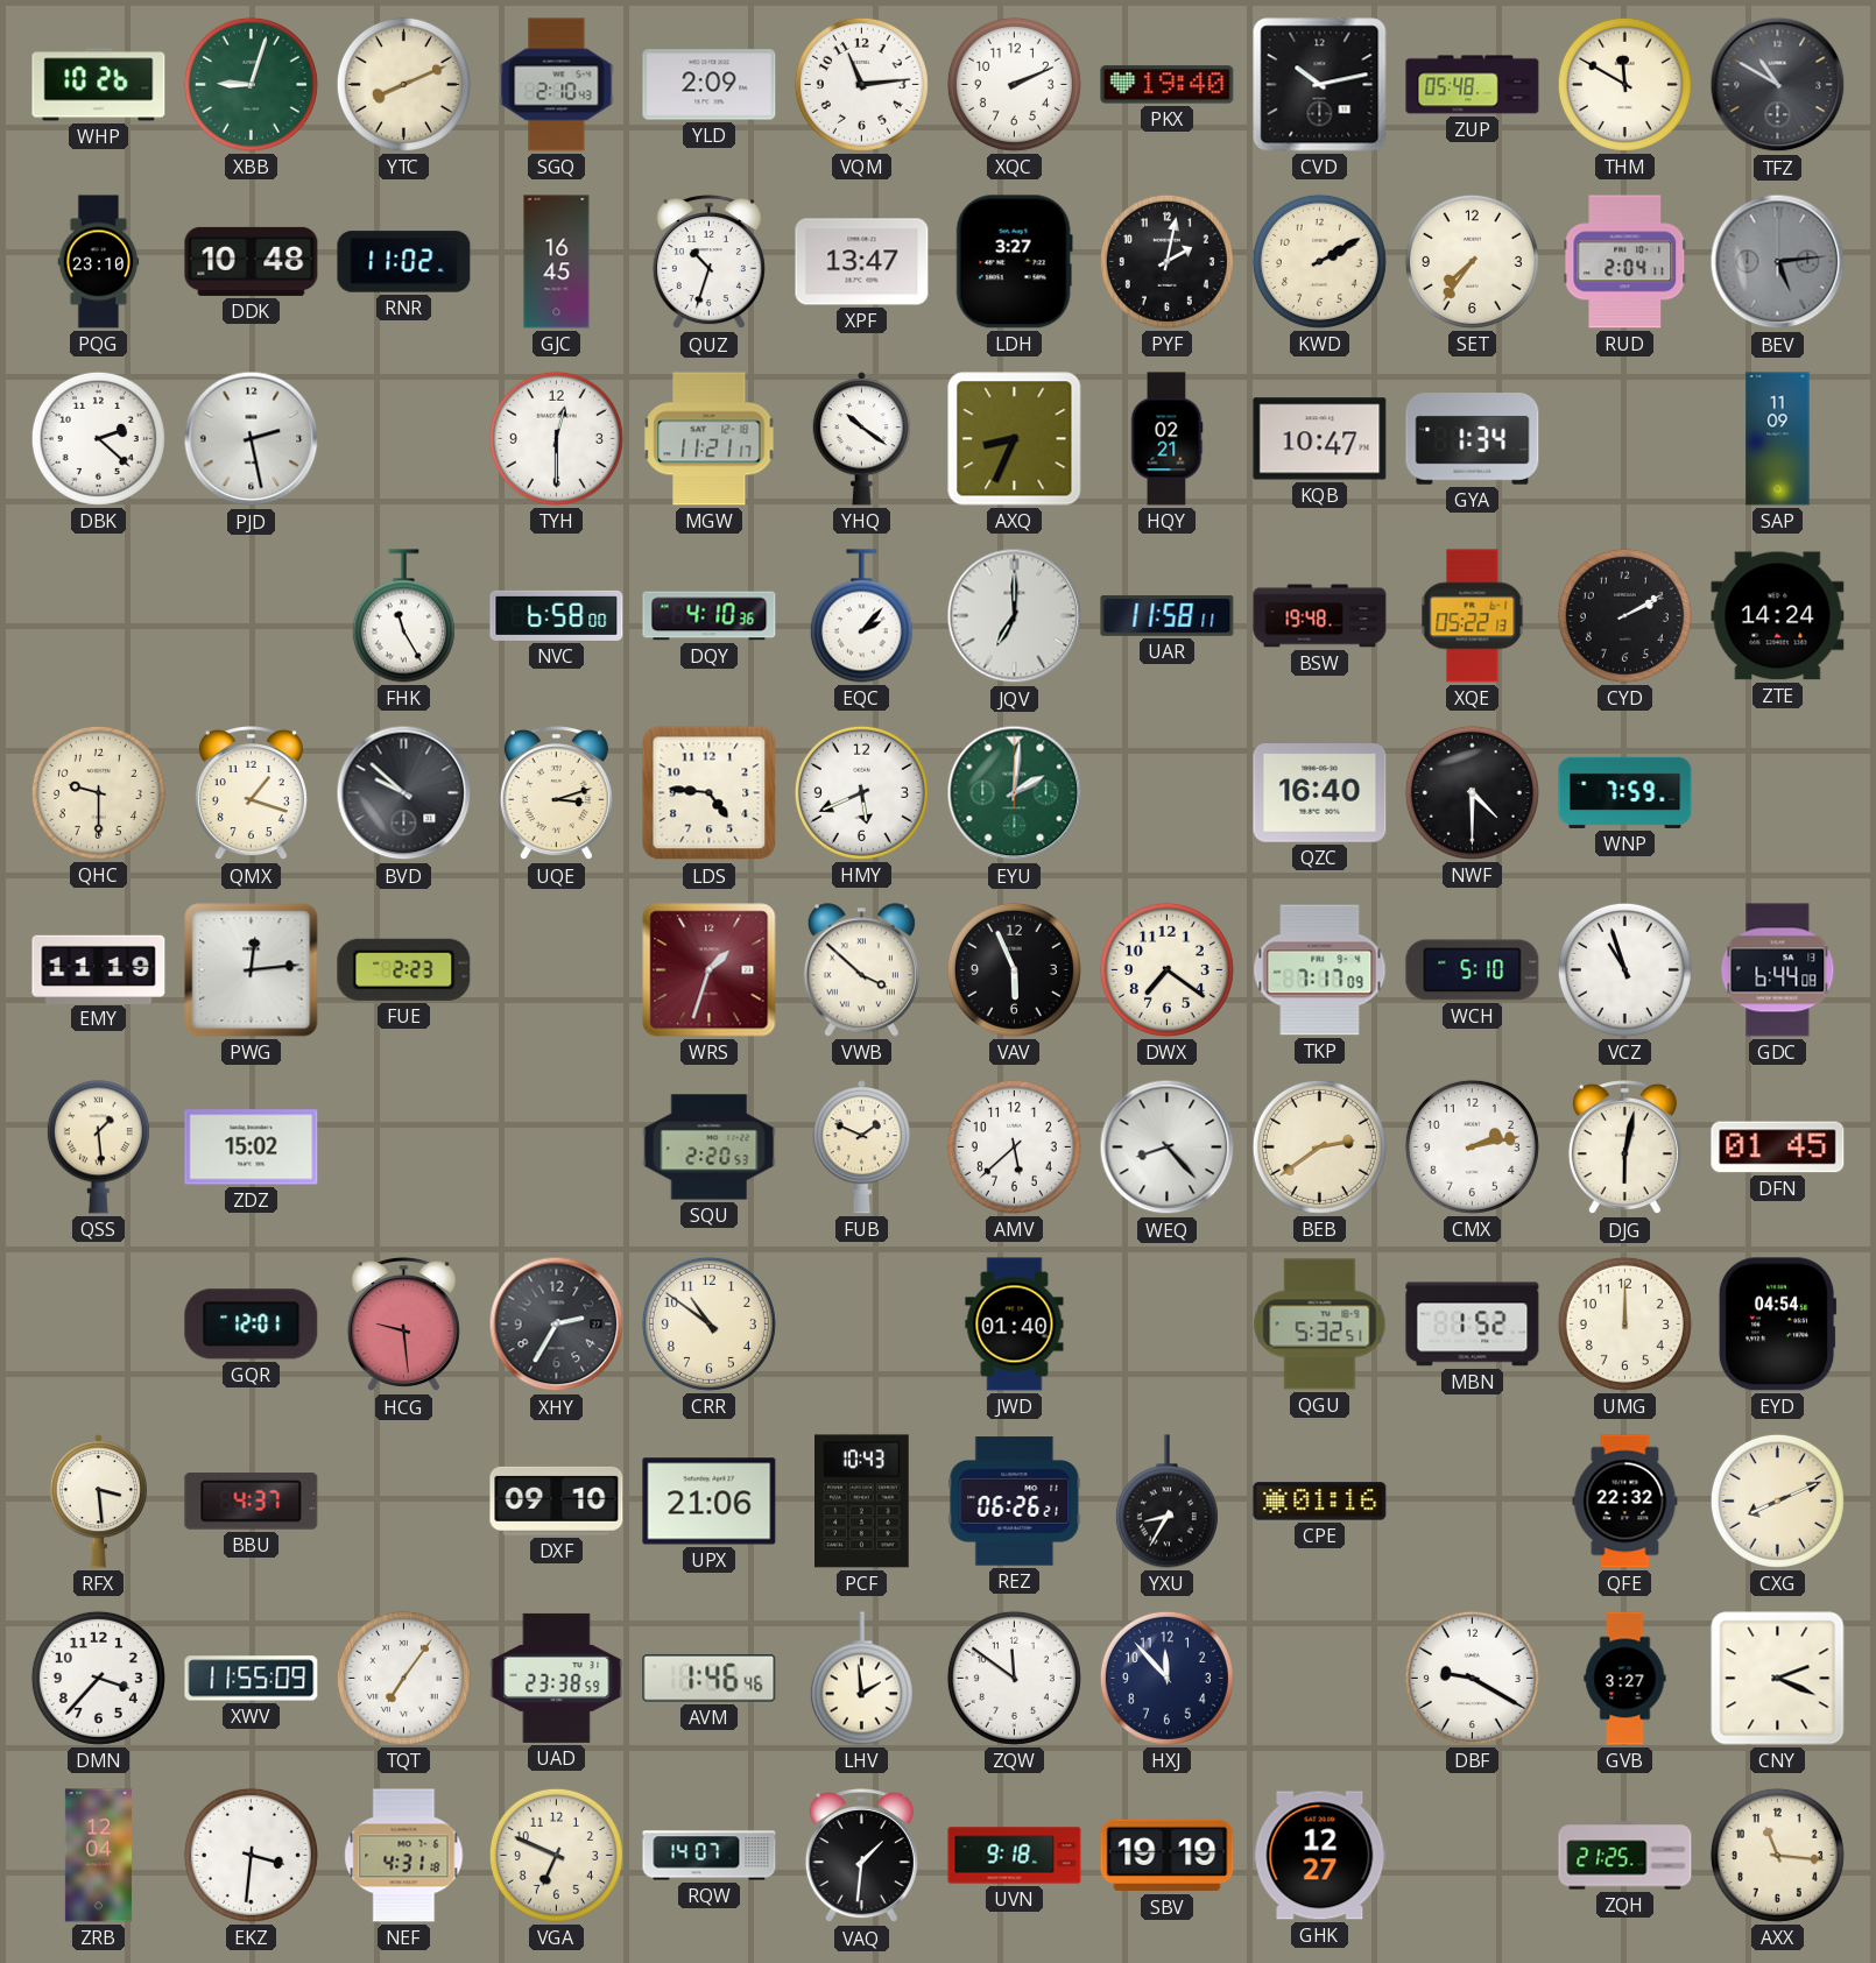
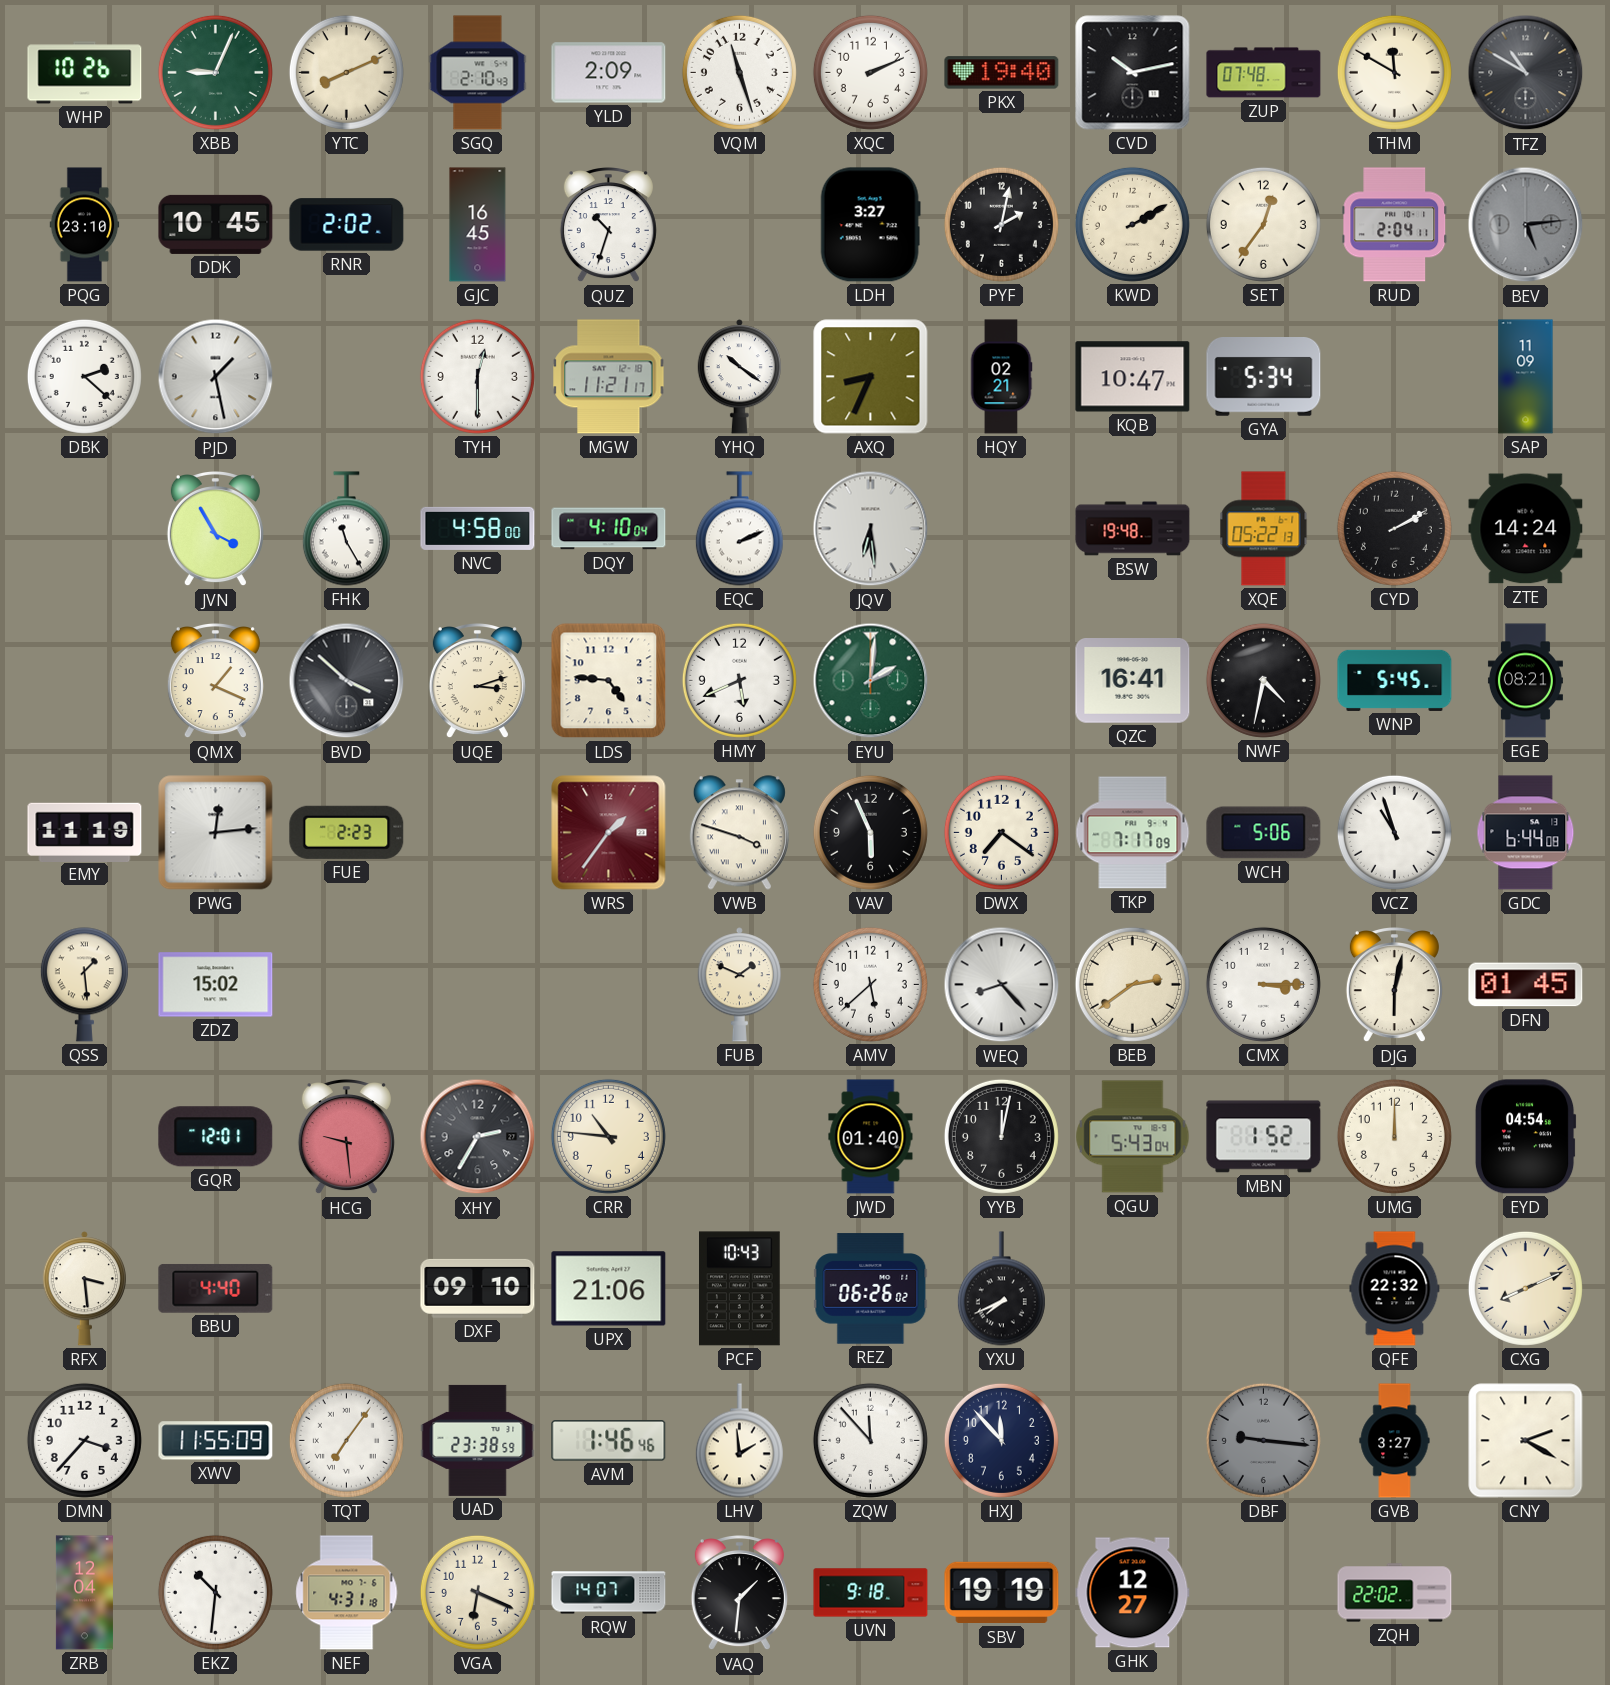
XBB: 9:03 -> 9:04 (215, 72)
VQM: 11:14 -> 11:27 (739, 72)
ZUP: 05:48 -> 07:48 (1264, 73)
DDK: 10:48 -> 10:45 (216, 224)
RNR: 11:02 -> 2:02 (347, 225)
XPF: 13:47 -> none (862, 262)
SET: 7:36 -> 12:36 (1263, 224)
PJD: 2:28 -> 1:28 (216, 377)
GYA: 1:34 -> 5:34 (1264, 377)
JVN: none -> 3:55 (215, 530)
NVC: 6:58 -> 4:58 (478, 528)
DQY: 4:10:36 -> 4:10:04 (609, 529)
EQC: 2:07 -> 2:11 (739, 529)
JQV: 7:00 -> 6:29 (871, 529)
UAR: 11:58 -> none (1168, 616)
QHC: 9:30 -> none (98, 792)
QMX: 1:18 -> 1:19 (215, 682)
BVD: 9:52 -> 3:52 (347, 681)
QZC: 16:40 -> 16:41 (1133, 681)
NWF: 4:30 -> 4:32 (1263, 680)
WNP: 7:59 -> 5:45 (1395, 680)
EGE: none -> 08:21 (1525, 681)
WRS: 1:33 -> 1:36 (609, 833)
VWB: 3:52 -> 3:48 (739, 833)
WCH: 5:10 -> 5:06 (1264, 833)
SQU: 2:20 -> none (710, 1148)
CMX: 2:13 -> 3:15 (1263, 984)
CRR: 10:51 -> 10:46 (608, 1136)
YYB: none -> 12:02 (1001, 1136)
QGU: 5:32 -> 5:43 (1133, 1137)
BBU: 4:37 -> 4:40 (216, 1288)
REZ: 06:26:21 -> 06:26:02 (871, 1289)
YXU: 8:35 -> 7:41 (1001, 1289)
CPE: 01:16 -> none (1320, 1502)
ZQW: 11:51 -> 11:53 (870, 1440)
DBF: 9:20 -> 9:16 (1263, 1440)
DBF dial: white -> grey (1263, 1440)
CNY: 2:19 -> 2:20 (1526, 1441)
EKZ: 3:31 -> 10:31 (215, 1592)
VGA: 6:49 -> 6:19 (477, 1592)
ZQH: 21:25 -> 22:02 (1395, 1593)
AXX: 11:16 -> none (1777, 1855)
